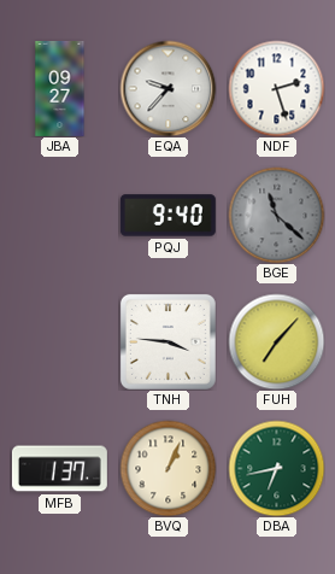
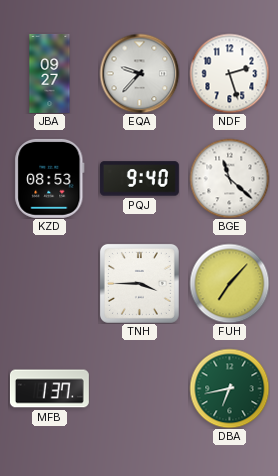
KZD: none -> 08:53 (50, 178)
BGE dial: grey -> white (229, 178)
TNH: 3:46 -> 3:45 (139, 283)
BVQ: 1:04 -> none (167, 468)
